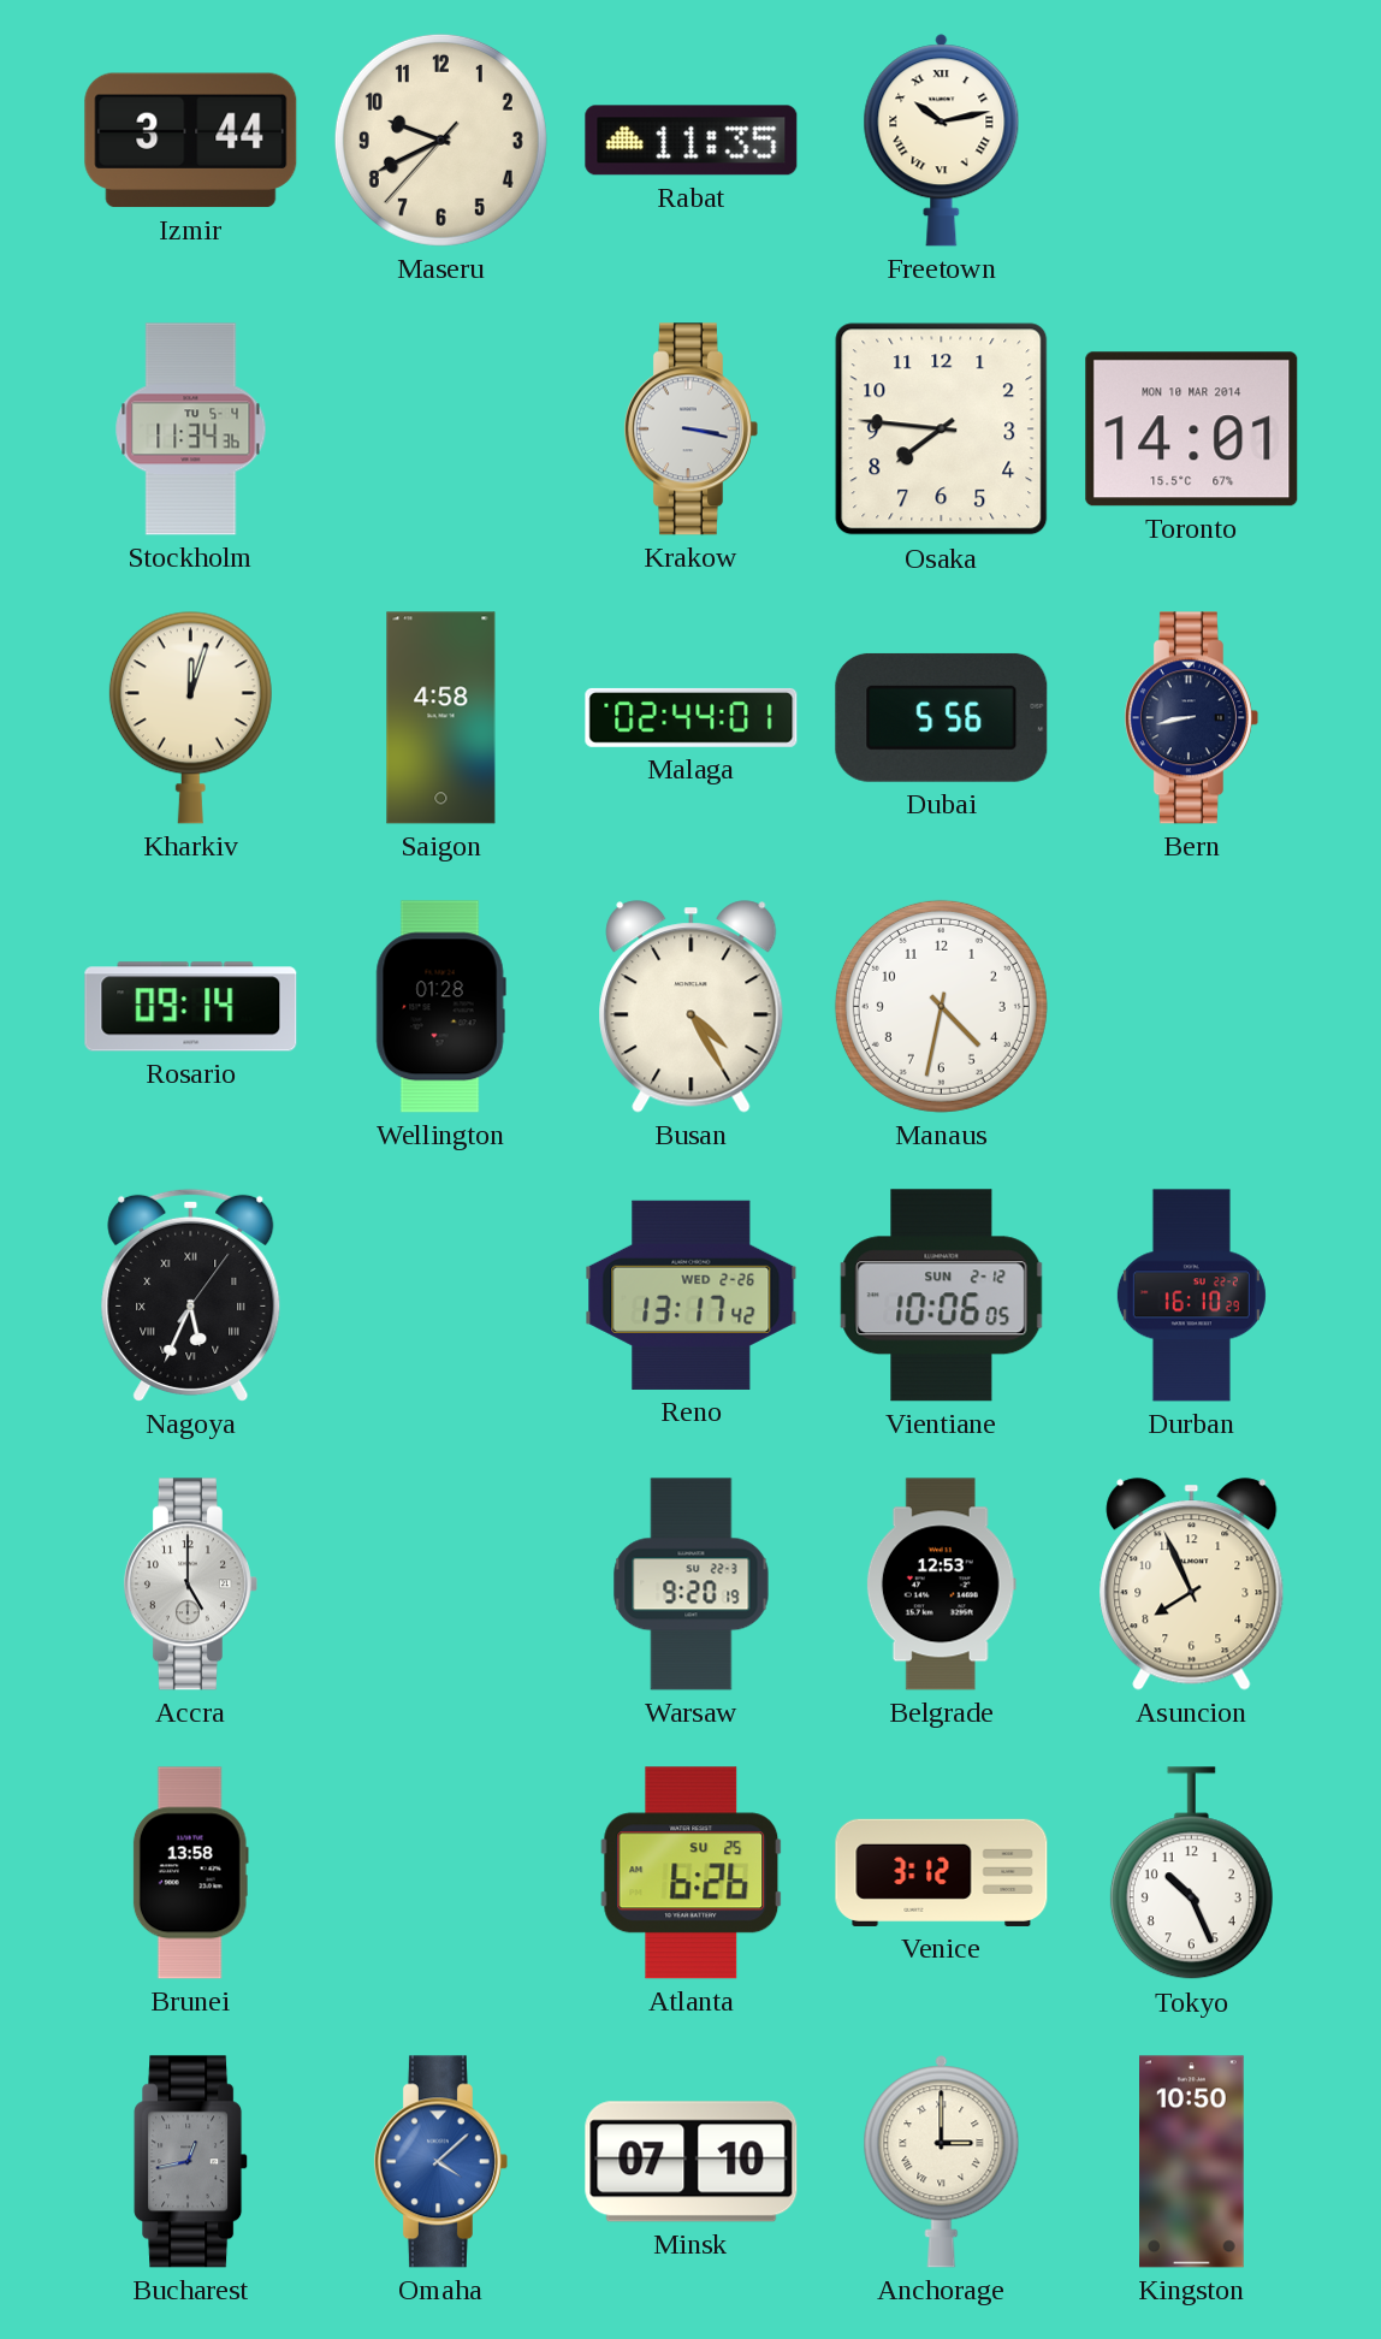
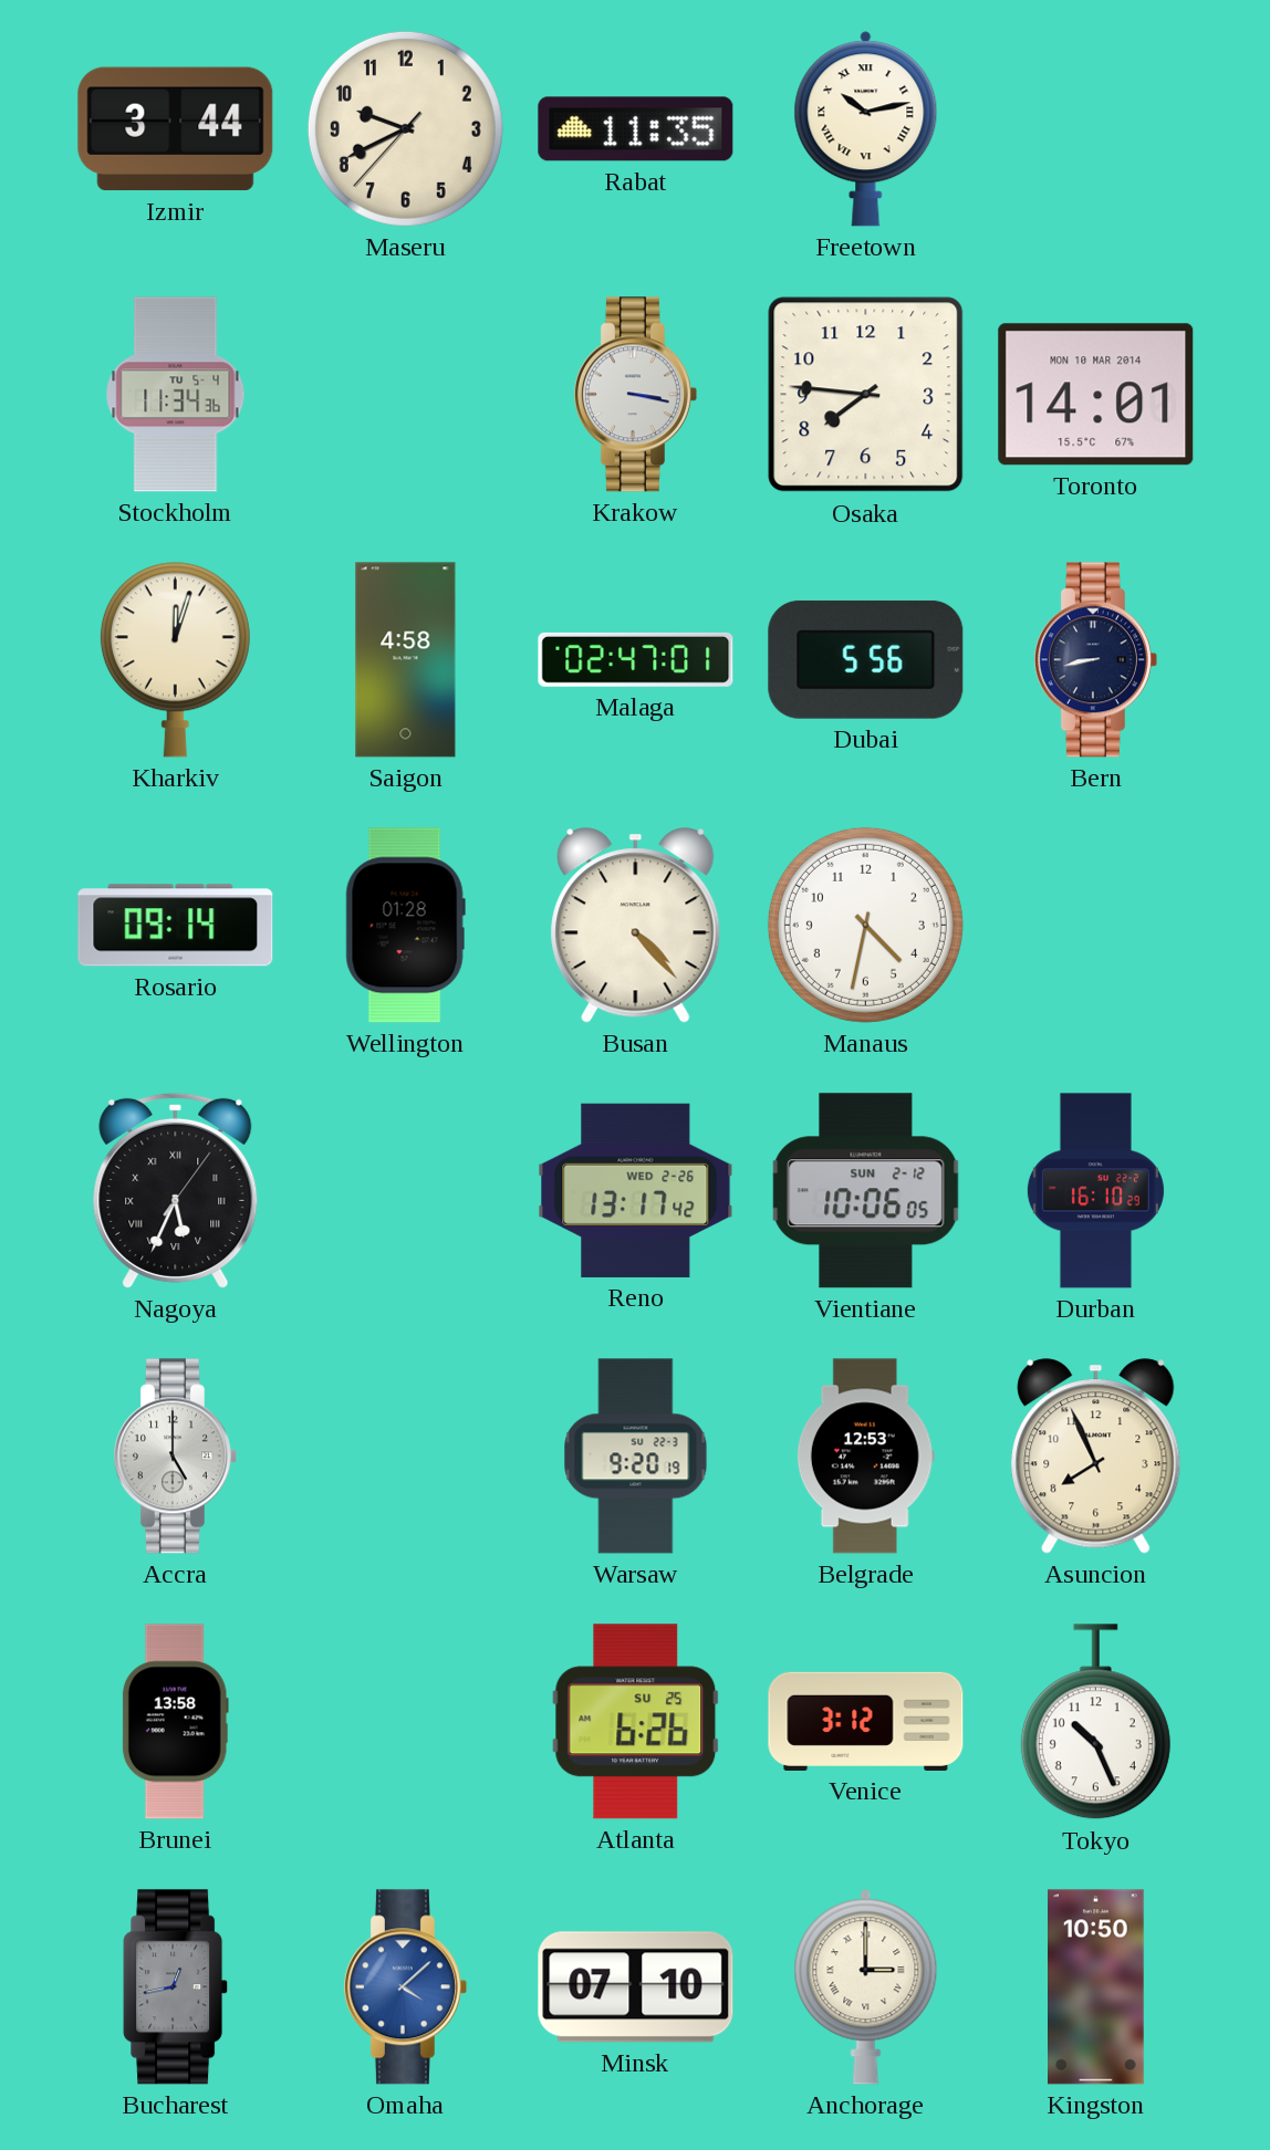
Malaga: 02:44 -> 02:47 (636, 659)
Busan: 4:25 -> 4:23 (636, 926)
